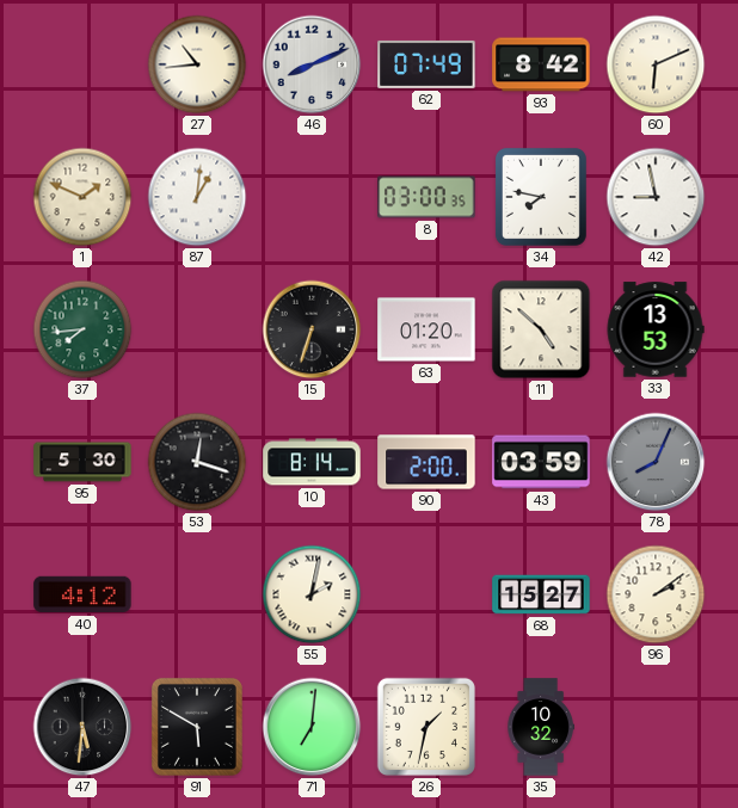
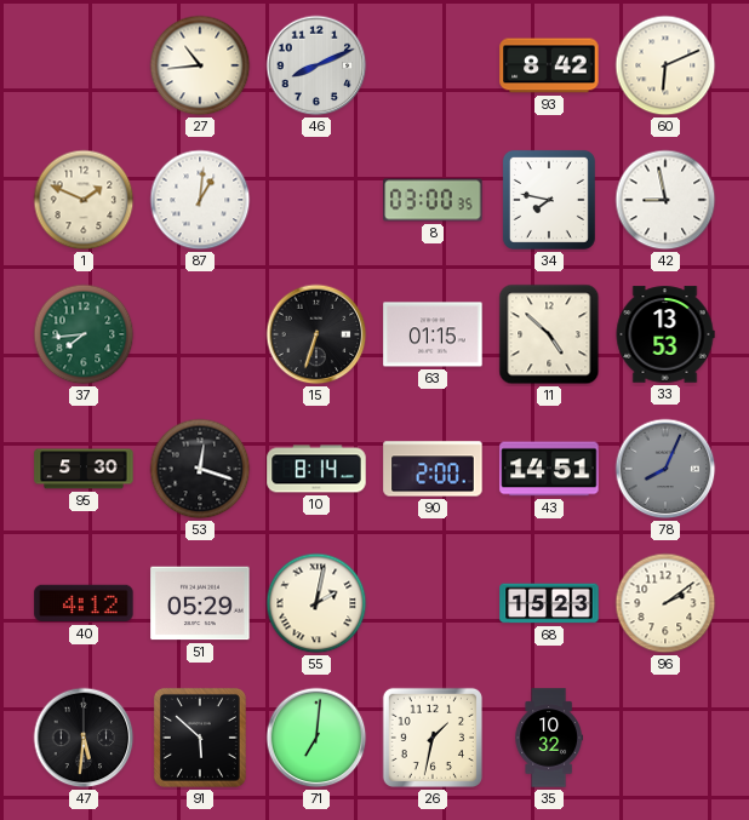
62: 07:49 -> none (426, 64)
63: 01:20 -> 01:15 (433, 334)
43: 03:59 -> 14:51 (549, 469)
51: none -> 05:29 (200, 603)
68: 15:27 -> 15:23 (549, 603)
91: 5:50 -> 5:52 (200, 738)
